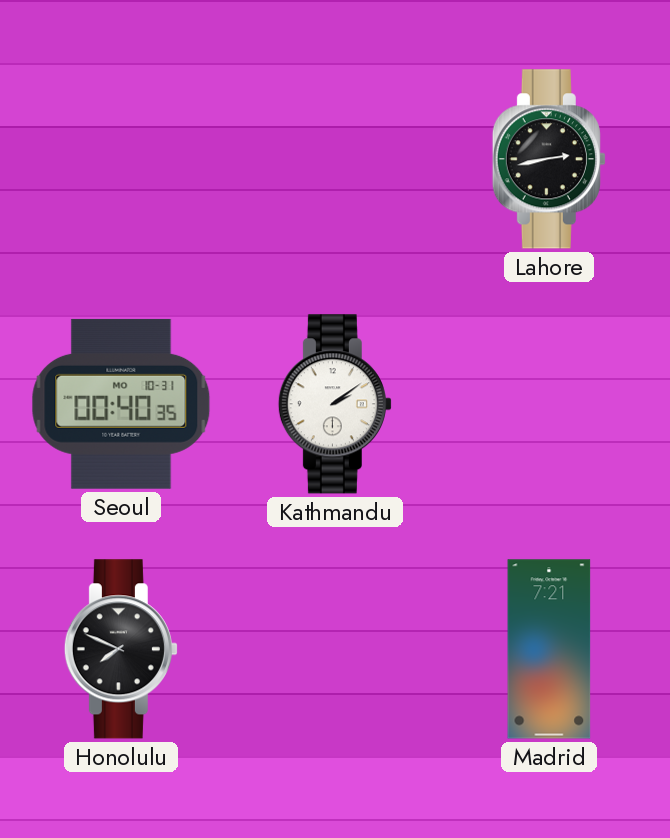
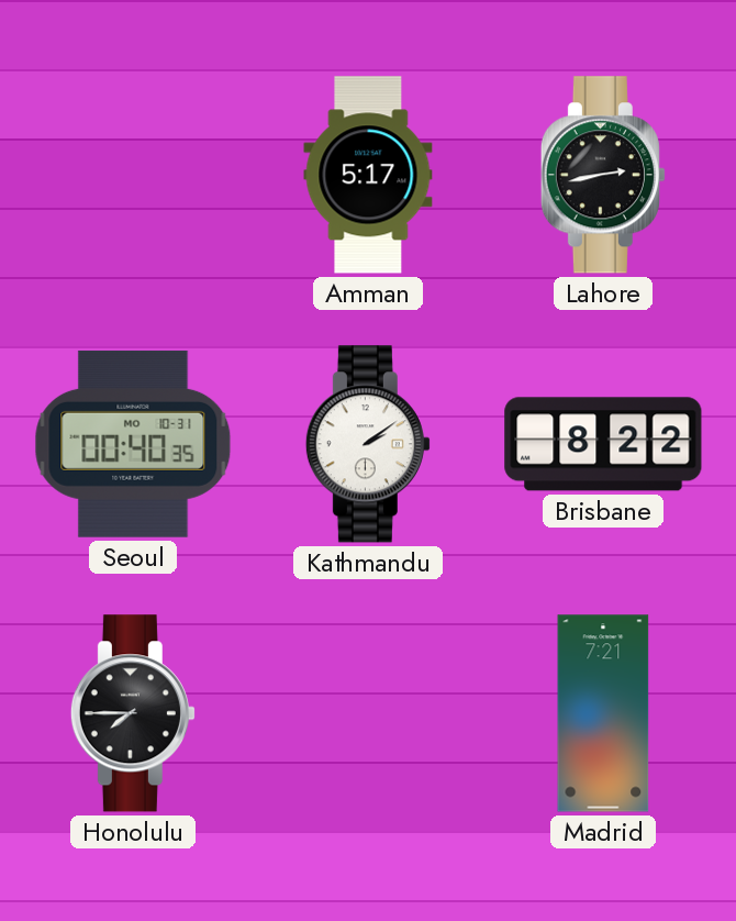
Amman: none -> 5:17 (368, 175)
Brisbane: none -> 8:22 (603, 444)
Honolulu: 7:49 -> 7:45 (133, 713)
